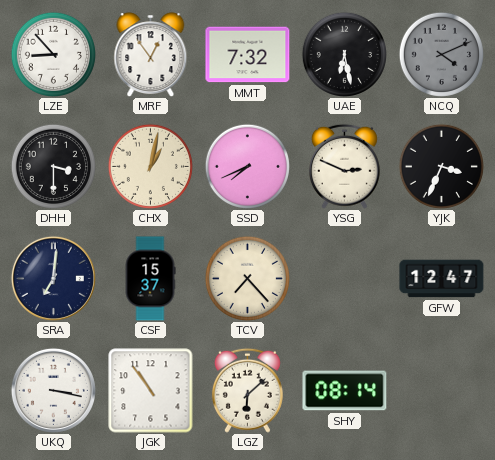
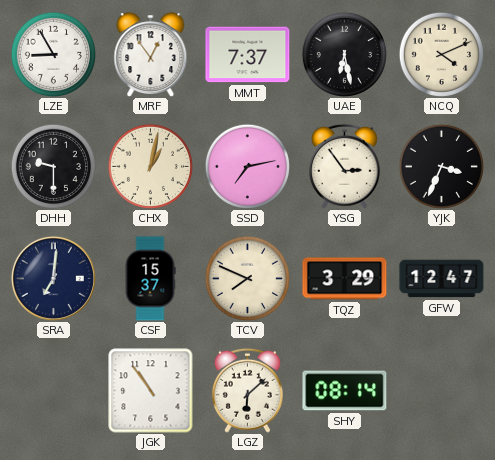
LZE: 8:53 -> 8:55 (53, 54)
MMT: 7:32 -> 7:37 (248, 55)
NCQ dial: grey -> cream (441, 54)
DHH: 3:30 -> 9:30 (53, 166)
SSD: 7:41 -> 7:13 (247, 166)
YSG: 2:49 -> 2:54 (344, 166)
TCV: 7:23 -> 7:49 (247, 278)
TQZ: none -> 3:29 (345, 279)
UKQ: 3:17 -> none (53, 390)
